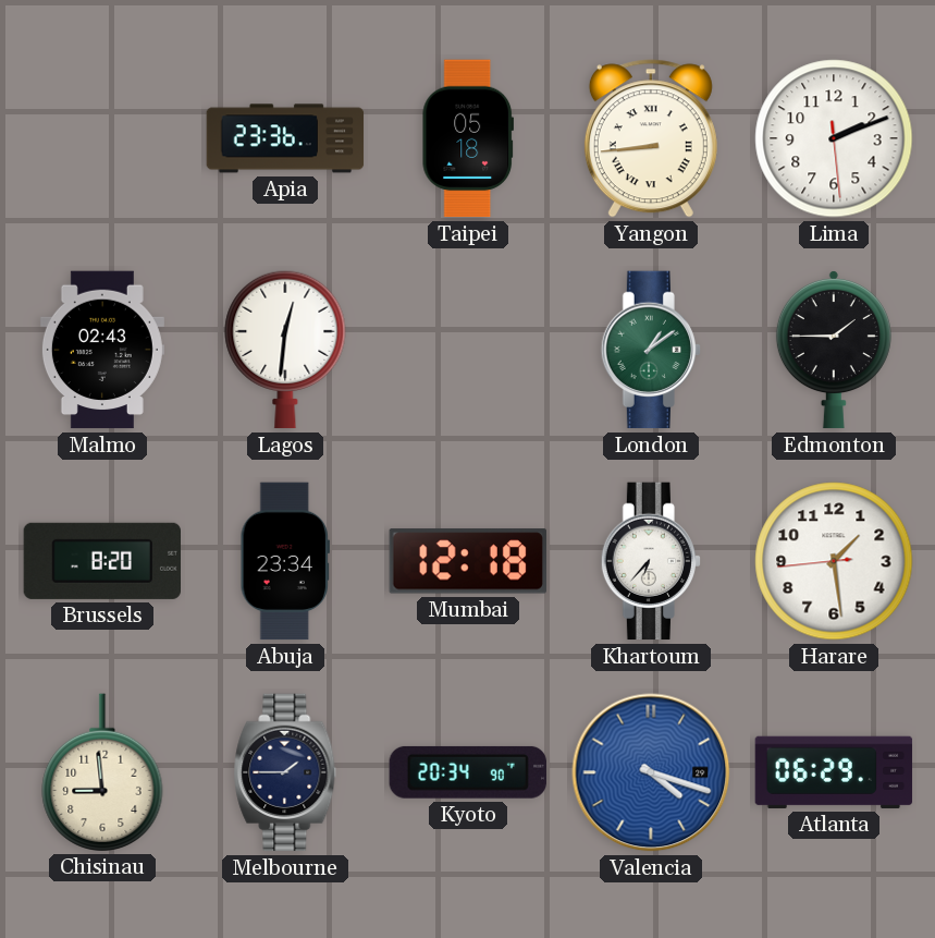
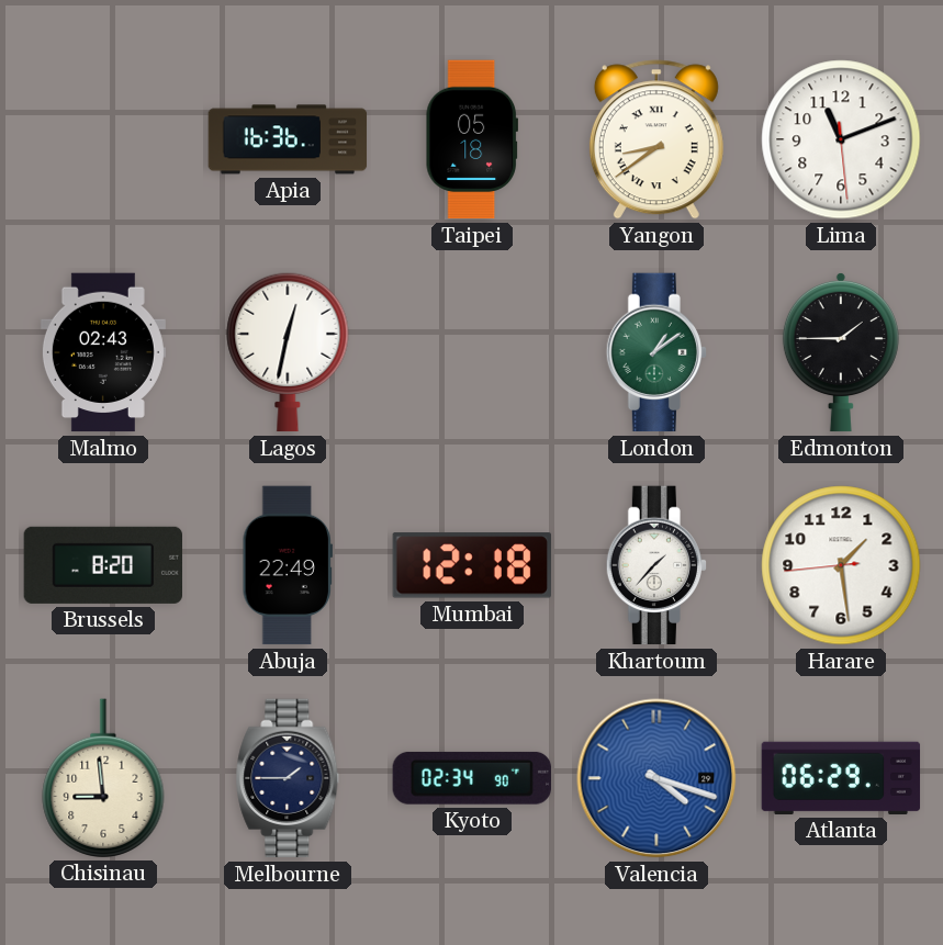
Apia: 23:36 -> 16:36 (288, 139)
Yangon: 8:44 -> 8:39 (656, 139)
Lima: 2:11 -> 11:11 (841, 139)
Lagos: 12:31 -> 12:32 (288, 352)
Abuja: 23:34 -> 22:49 (288, 565)
Khartoum: 6:37 -> 1:37 (655, 565)
Kyoto: 20:34 -> 02:34 (472, 778)
